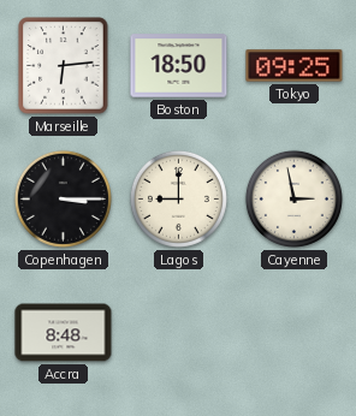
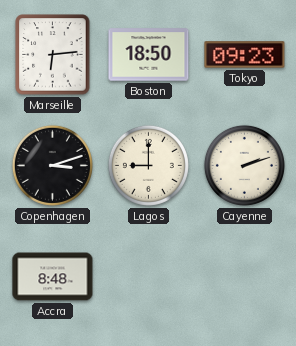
Tokyo: 09:25 -> 09:23 (245, 55)
Copenhagen: 3:15 -> 3:12 (52, 165)
Cayenne: 2:58 -> 2:12 (244, 165)
